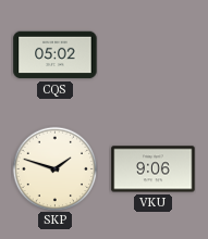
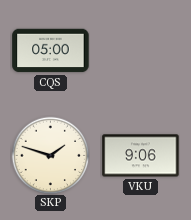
CQS: 05:02 -> 05:00 (51, 51)
